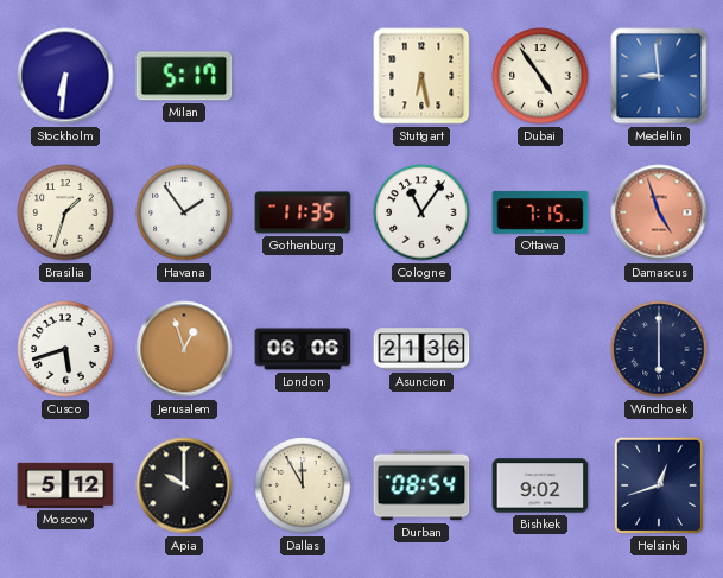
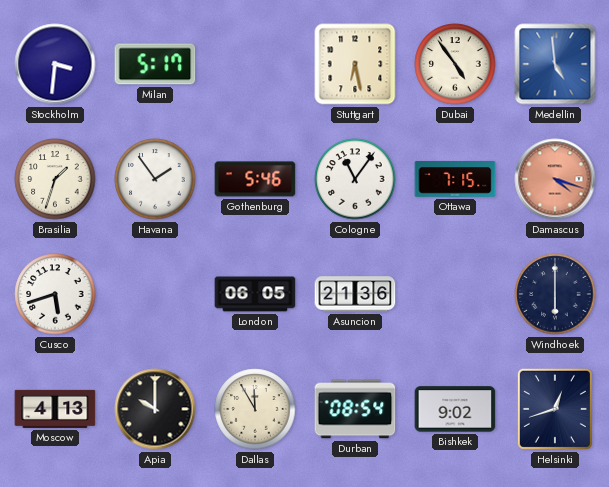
Stockholm: 6:31 -> 3:31 (55, 64)
Medellin: 8:59 -> 4:59 (555, 64)
Gothenburg: 11:35 -> 5:46 (255, 179)
Damascus: 4:57 -> 4:18 (555, 179)
Jerusalem: 12:57 -> none (184, 349)
London: 06:06 -> 06:05 (255, 294)
Moscow: 5:12 -> 4:13 (55, 409)
